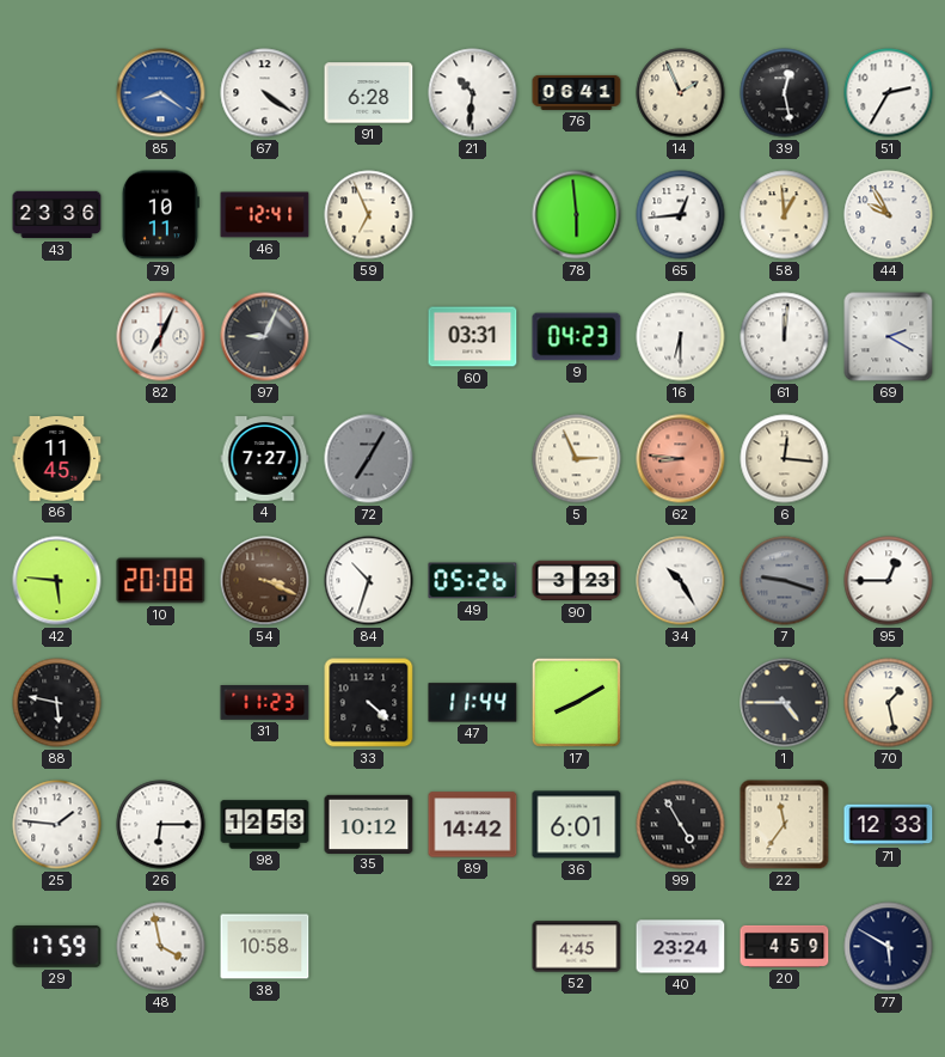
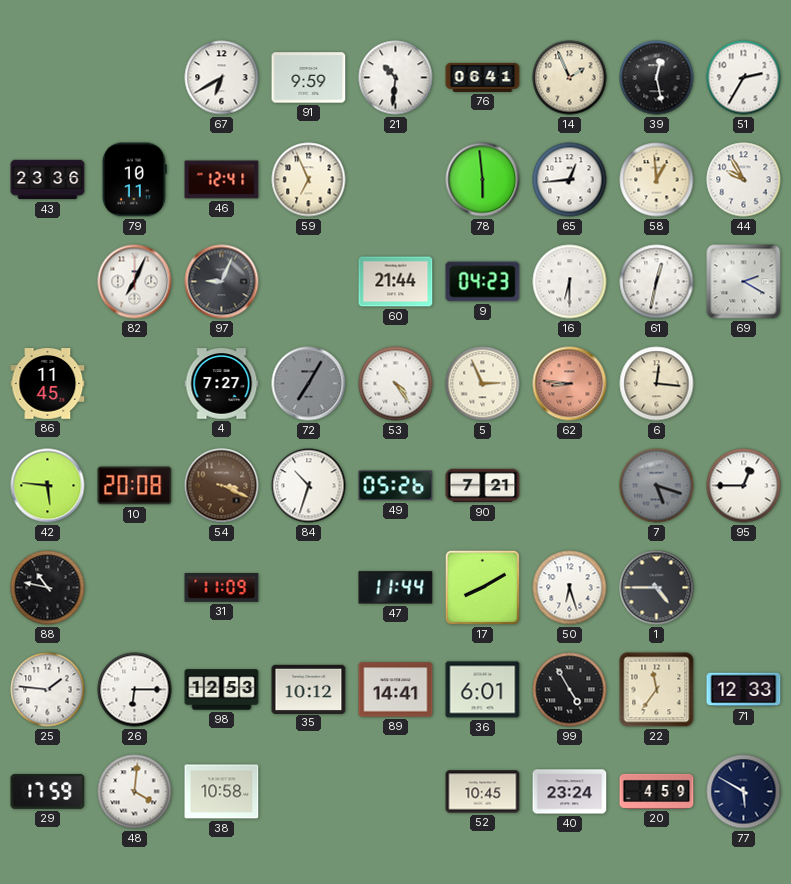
85: 8:21 -> none (161, 93)
67: 4:21 -> 6:40 (222, 78)
91: 6:28 -> 9:59 (309, 78)
60: 03:31 -> 21:44 (396, 282)
61: 12:01 -> 12:32 (657, 282)
53: none -> 4:24 (396, 384)
90: 3:23 -> 7:21 (483, 486)
34: 10:25 -> none (681, 581)
7: 9:18 -> 5:18 (657, 486)
88: 5:47 -> 10:47 (48, 588)
31: 11:23 -> 11:09 (222, 588)
33: 4:22 -> none (369, 703)
50: none -> 6:27 (570, 588)
70: 1:28 -> none (889, 703)
89: 14:42 -> 14:41 (396, 690)
48: 3:58 -> 4:01 (135, 792)
52: 4:45 -> 10:45 (483, 792)
